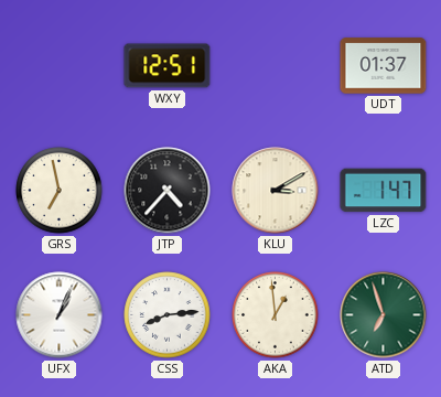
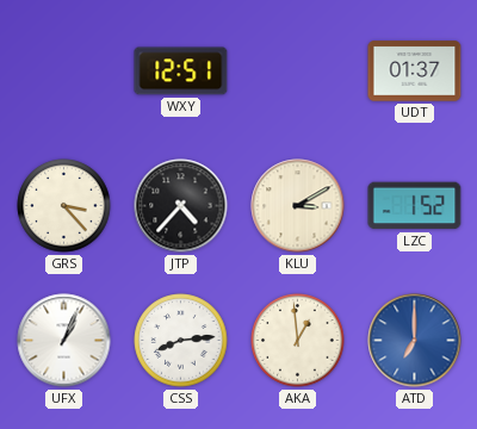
GRS: 6:58 -> 3:23 (64, 206)
LZC: 1:47 -> 1:52 (415, 206)
ATD: 6:57 -> 7:00 (415, 341)
ATD dial: green -> blue (415, 341)
